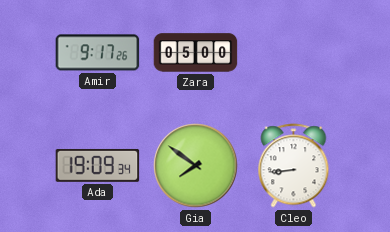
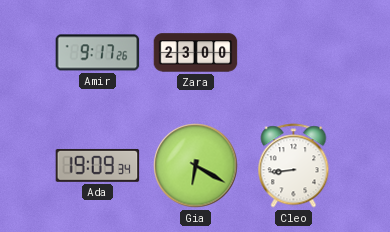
Zara: 05:00 -> 23:00 (196, 53)
Gia: 7:51 -> 6:20 (196, 166)
